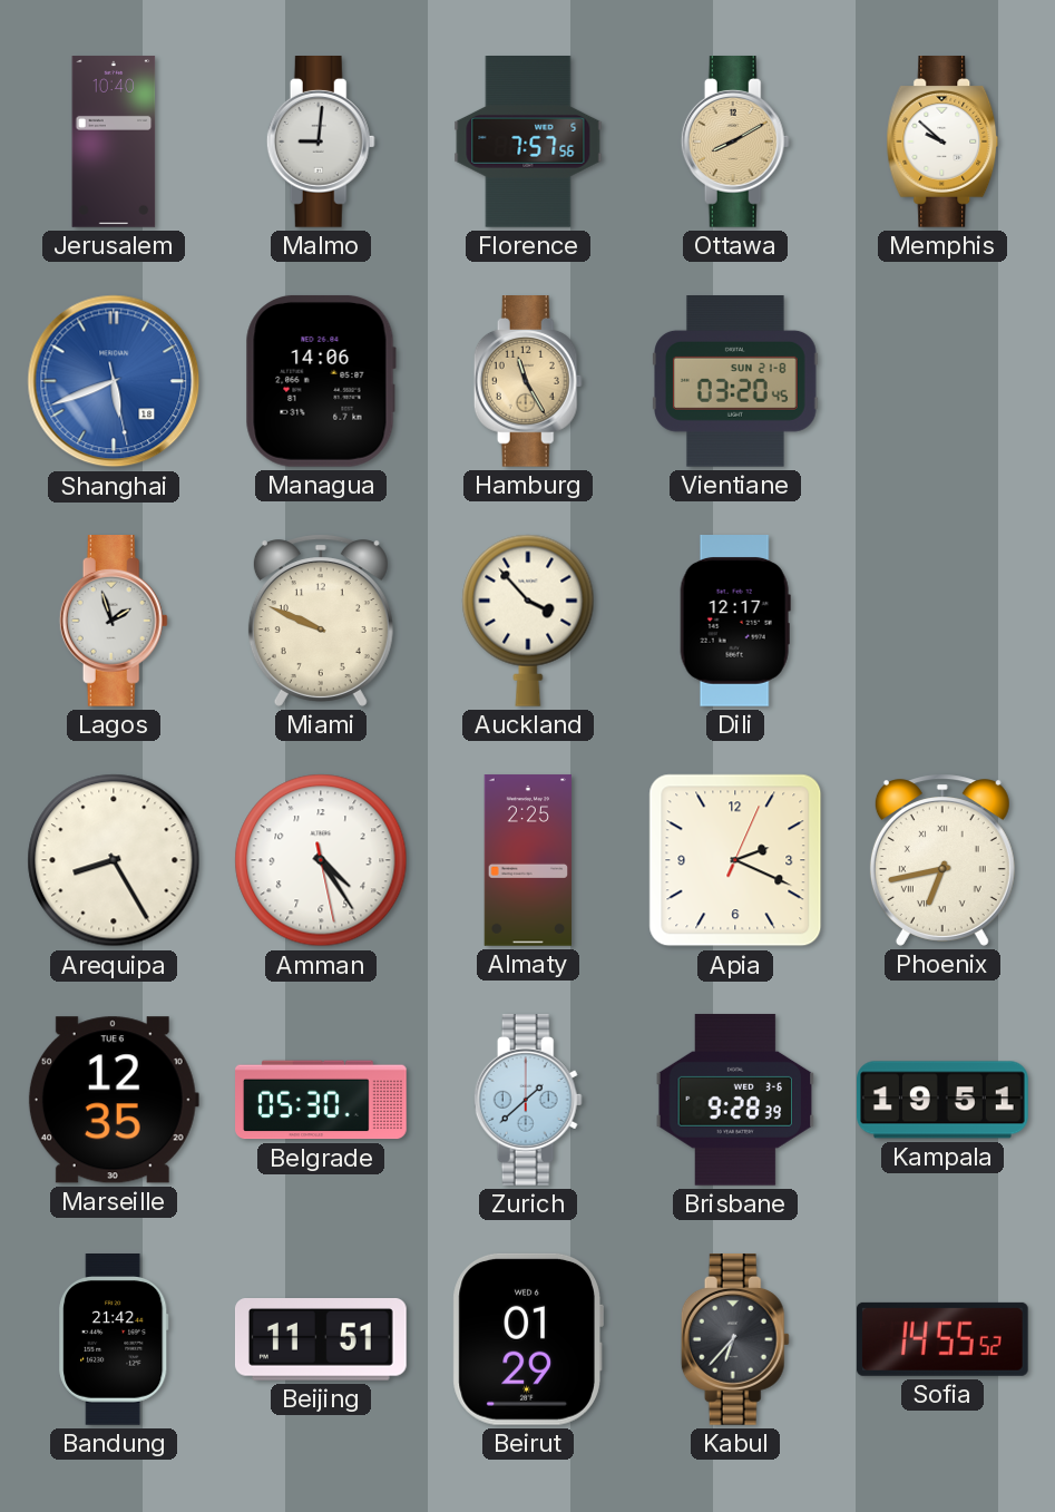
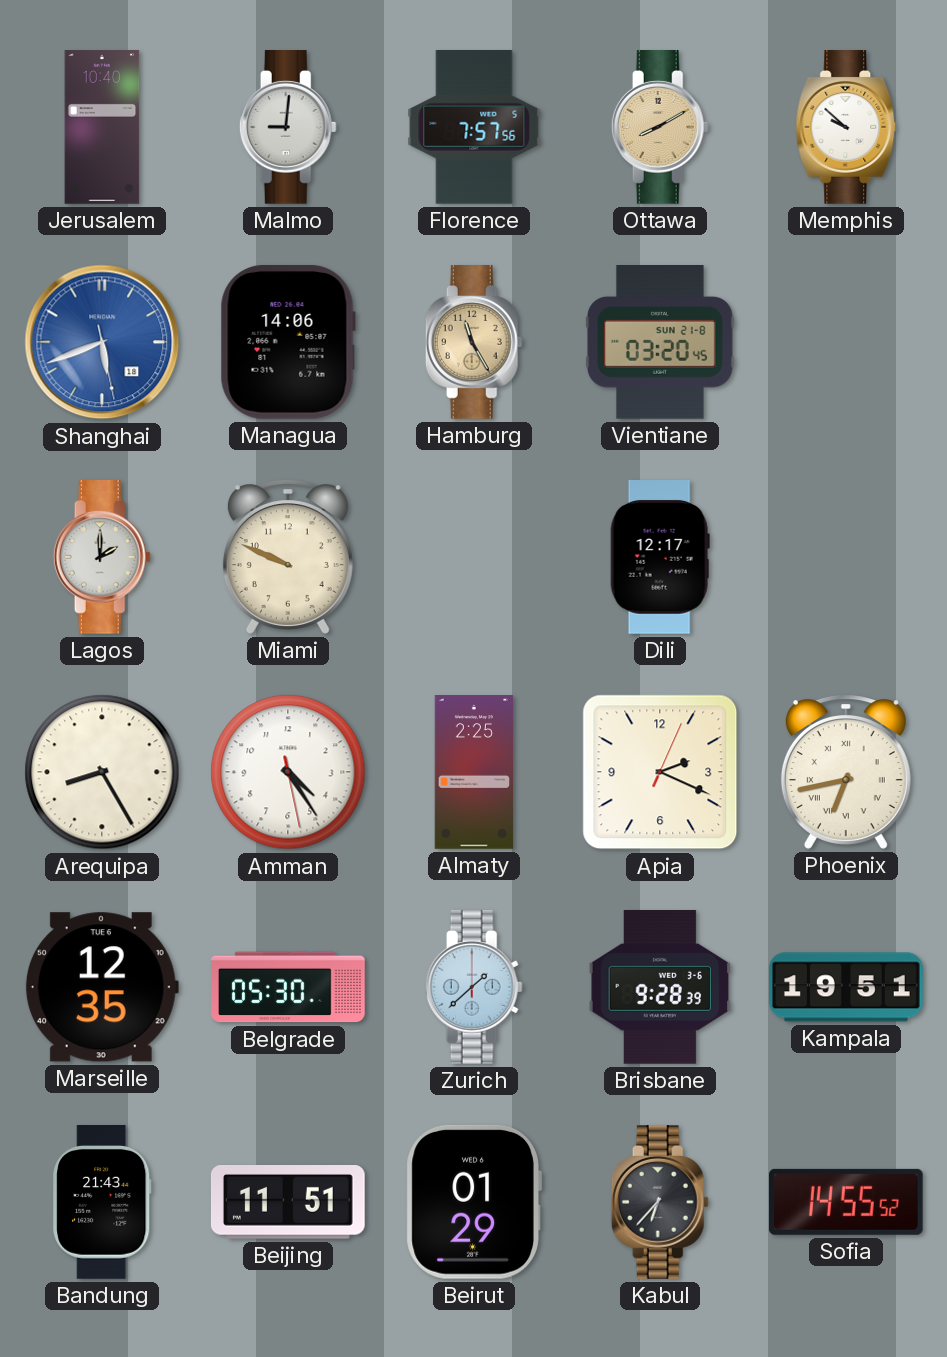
Lagos: 1:57 -> 2:00 (102, 558)
Auckland: 3:53 -> none (528, 621)
Bandung: 21:42 -> 21:43 (102, 1203)
